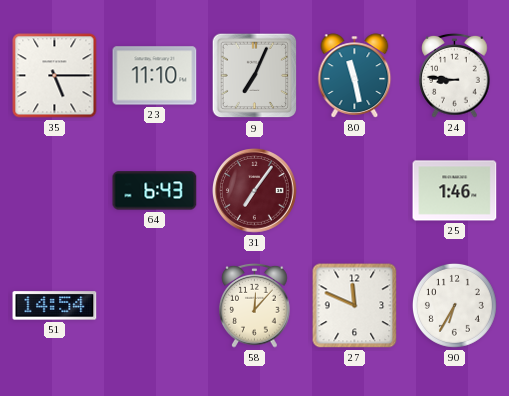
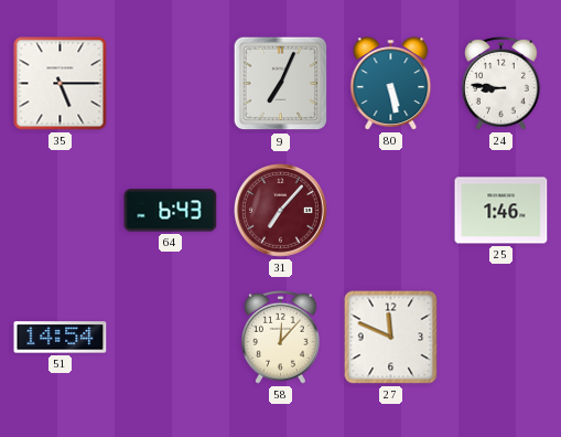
23: 11:10 -> none (155, 76)
80: 11:28 -> 5:28 (391, 84)
31: 7:06 -> 7:07 (281, 211)
90: 6:35 -> none (454, 305)
